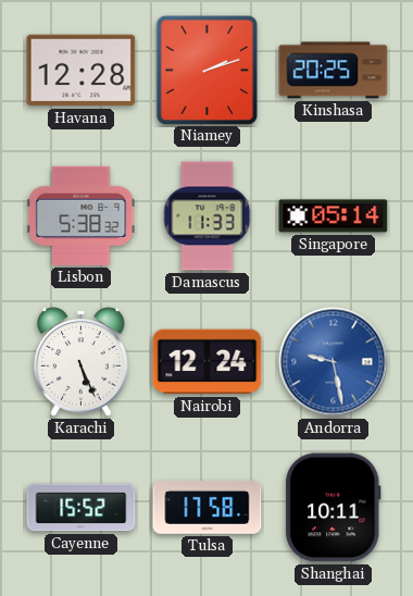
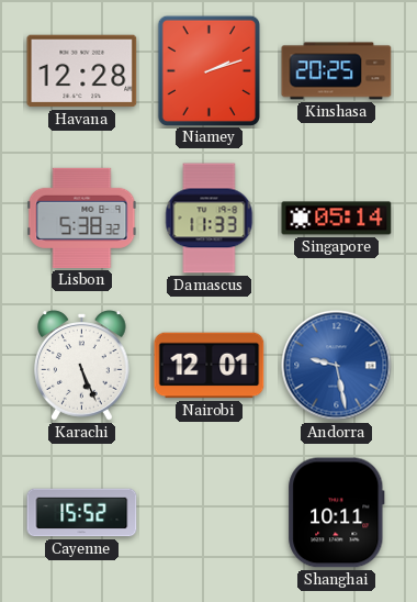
Nairobi: 12:24 -> 12:01 (210, 366)
Tulsa: 17:58 -> none (208, 507)
